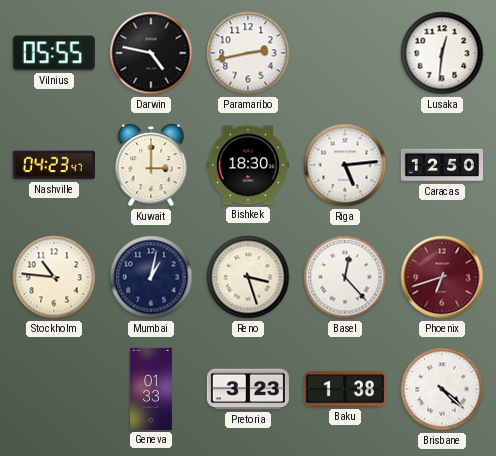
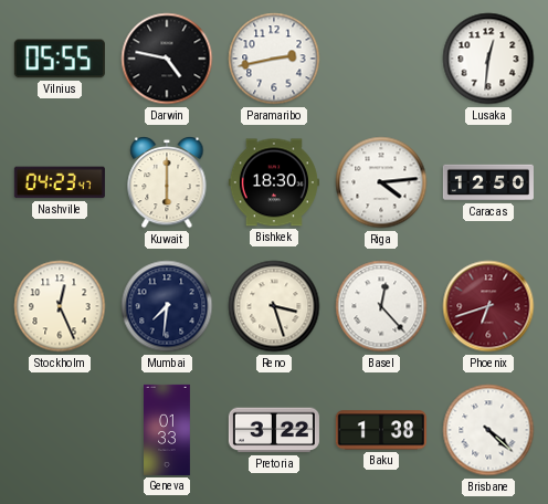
Kuwait: 3:00 -> 6:00 (167, 182)
Riga: 5:14 -> 4:14 (381, 182)
Stockholm: 10:46 -> 12:26 (60, 306)
Mumbai: 1:02 -> 7:31 (167, 306)
Pretoria: 3:23 -> 3:22 (274, 430)
